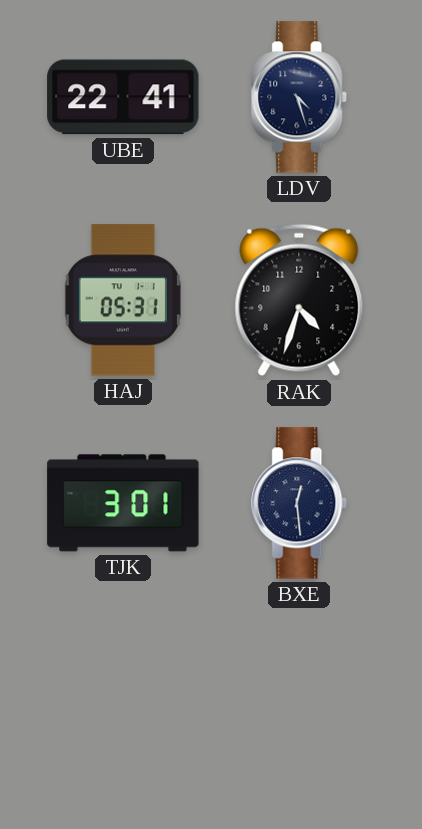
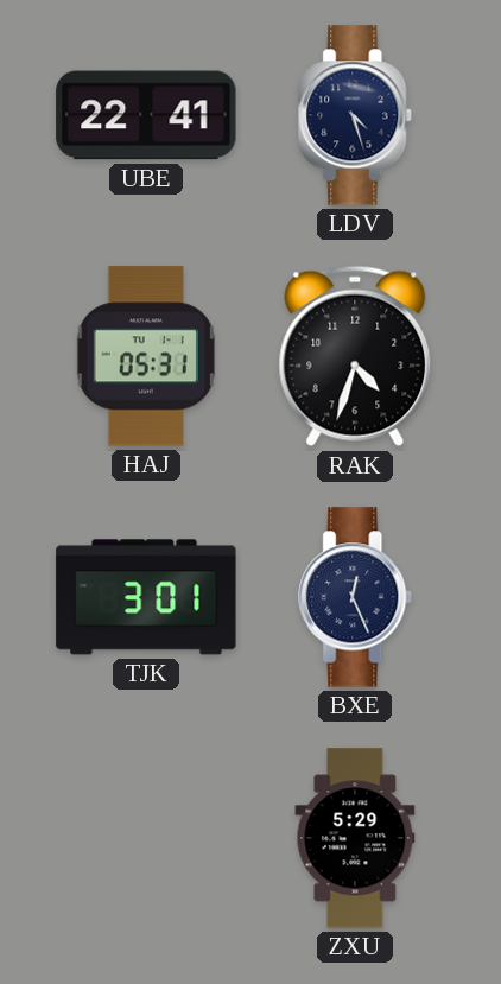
BXE: 12:29 -> 12:26 (356, 597)
ZXU: none -> 5:29 (355, 838)
